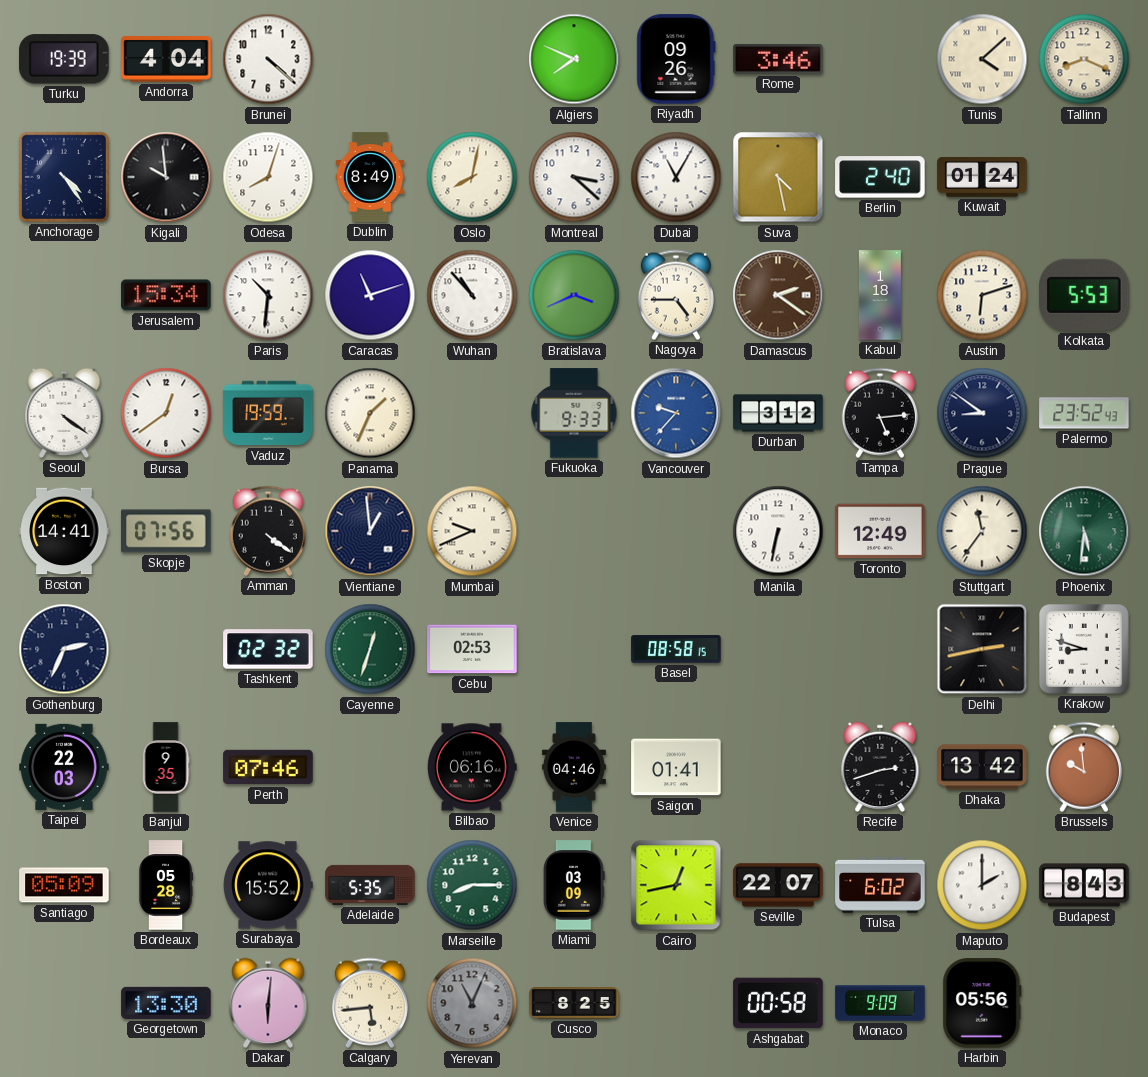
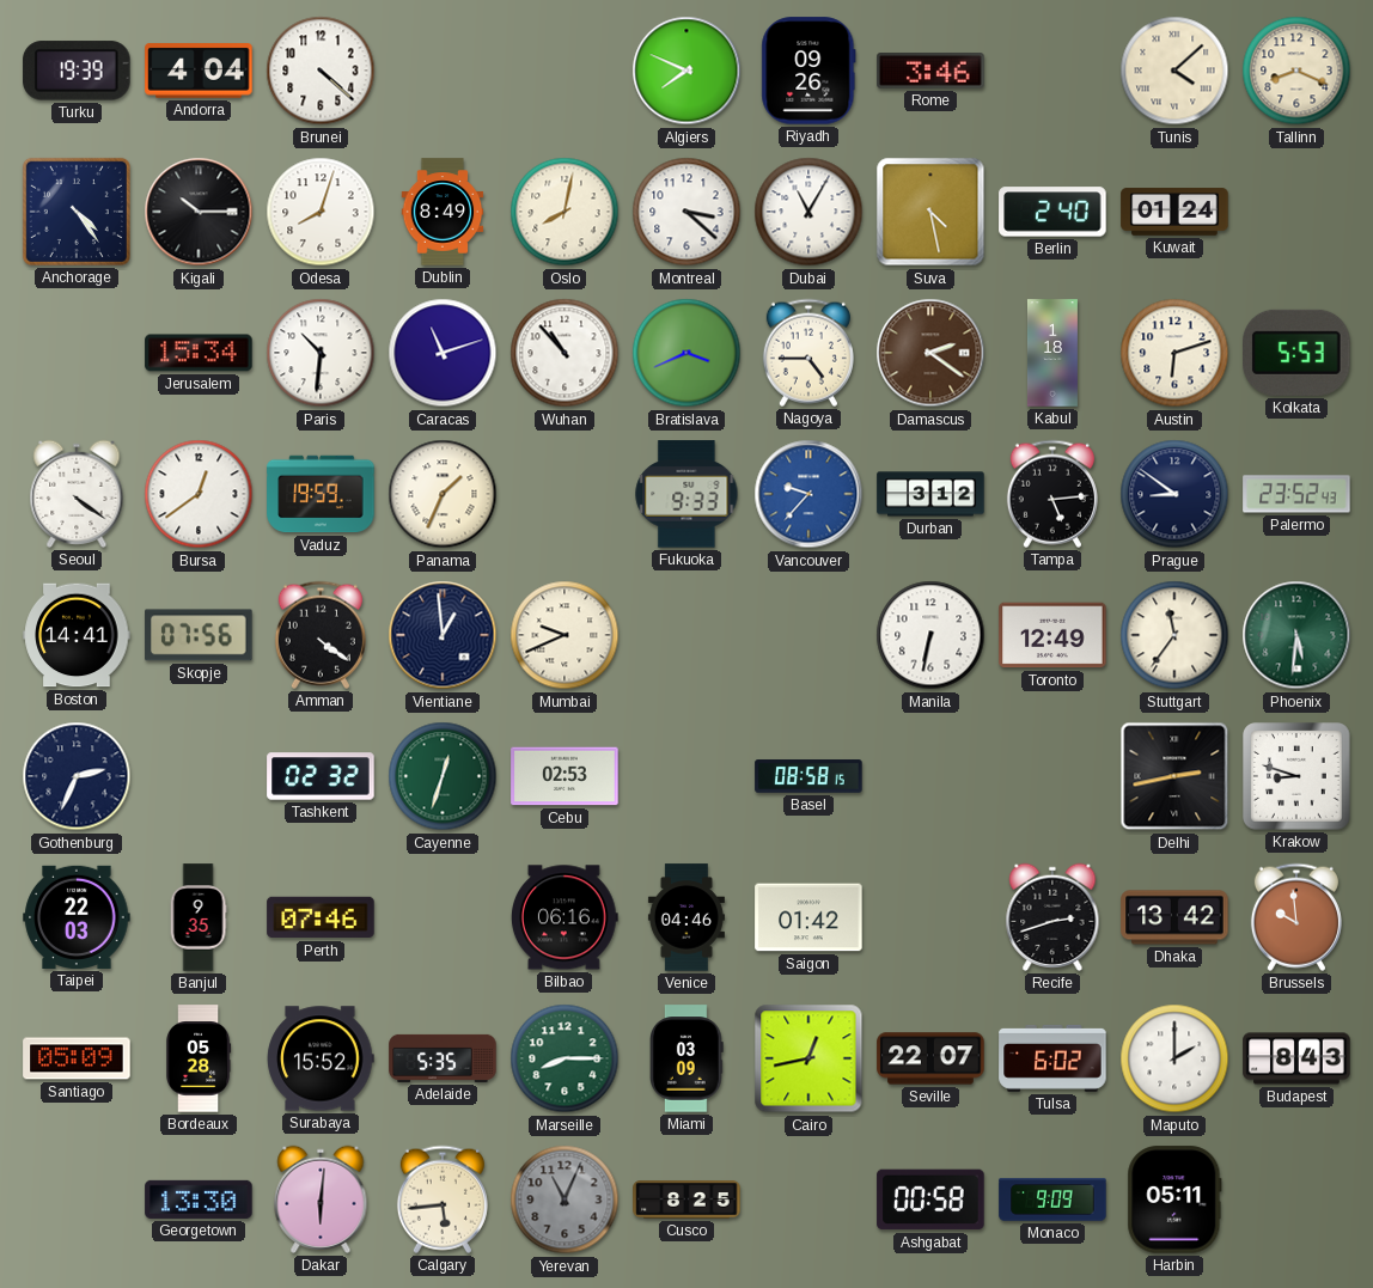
Kigali: 9:59 -> 10:15 (199, 212)
Saigon: 01:41 -> 01:42 (808, 917)
Harbin: 05:56 -> 05:11 (1174, 1200)
